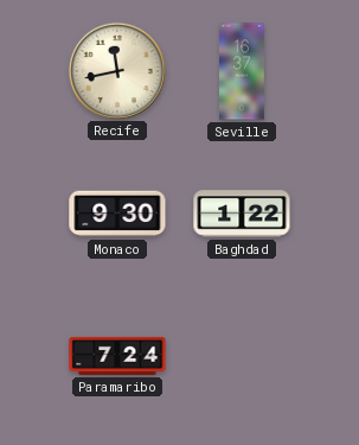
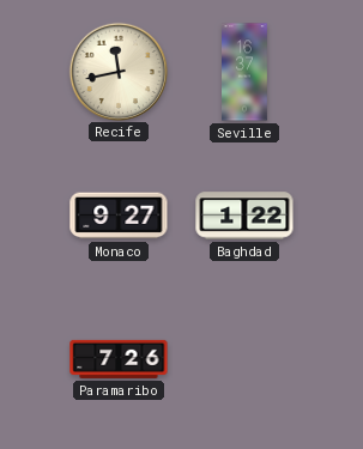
Monaco: 9:30 -> 9:27 (119, 216)
Paramaribo: 7:24 -> 7:26 (119, 359)
